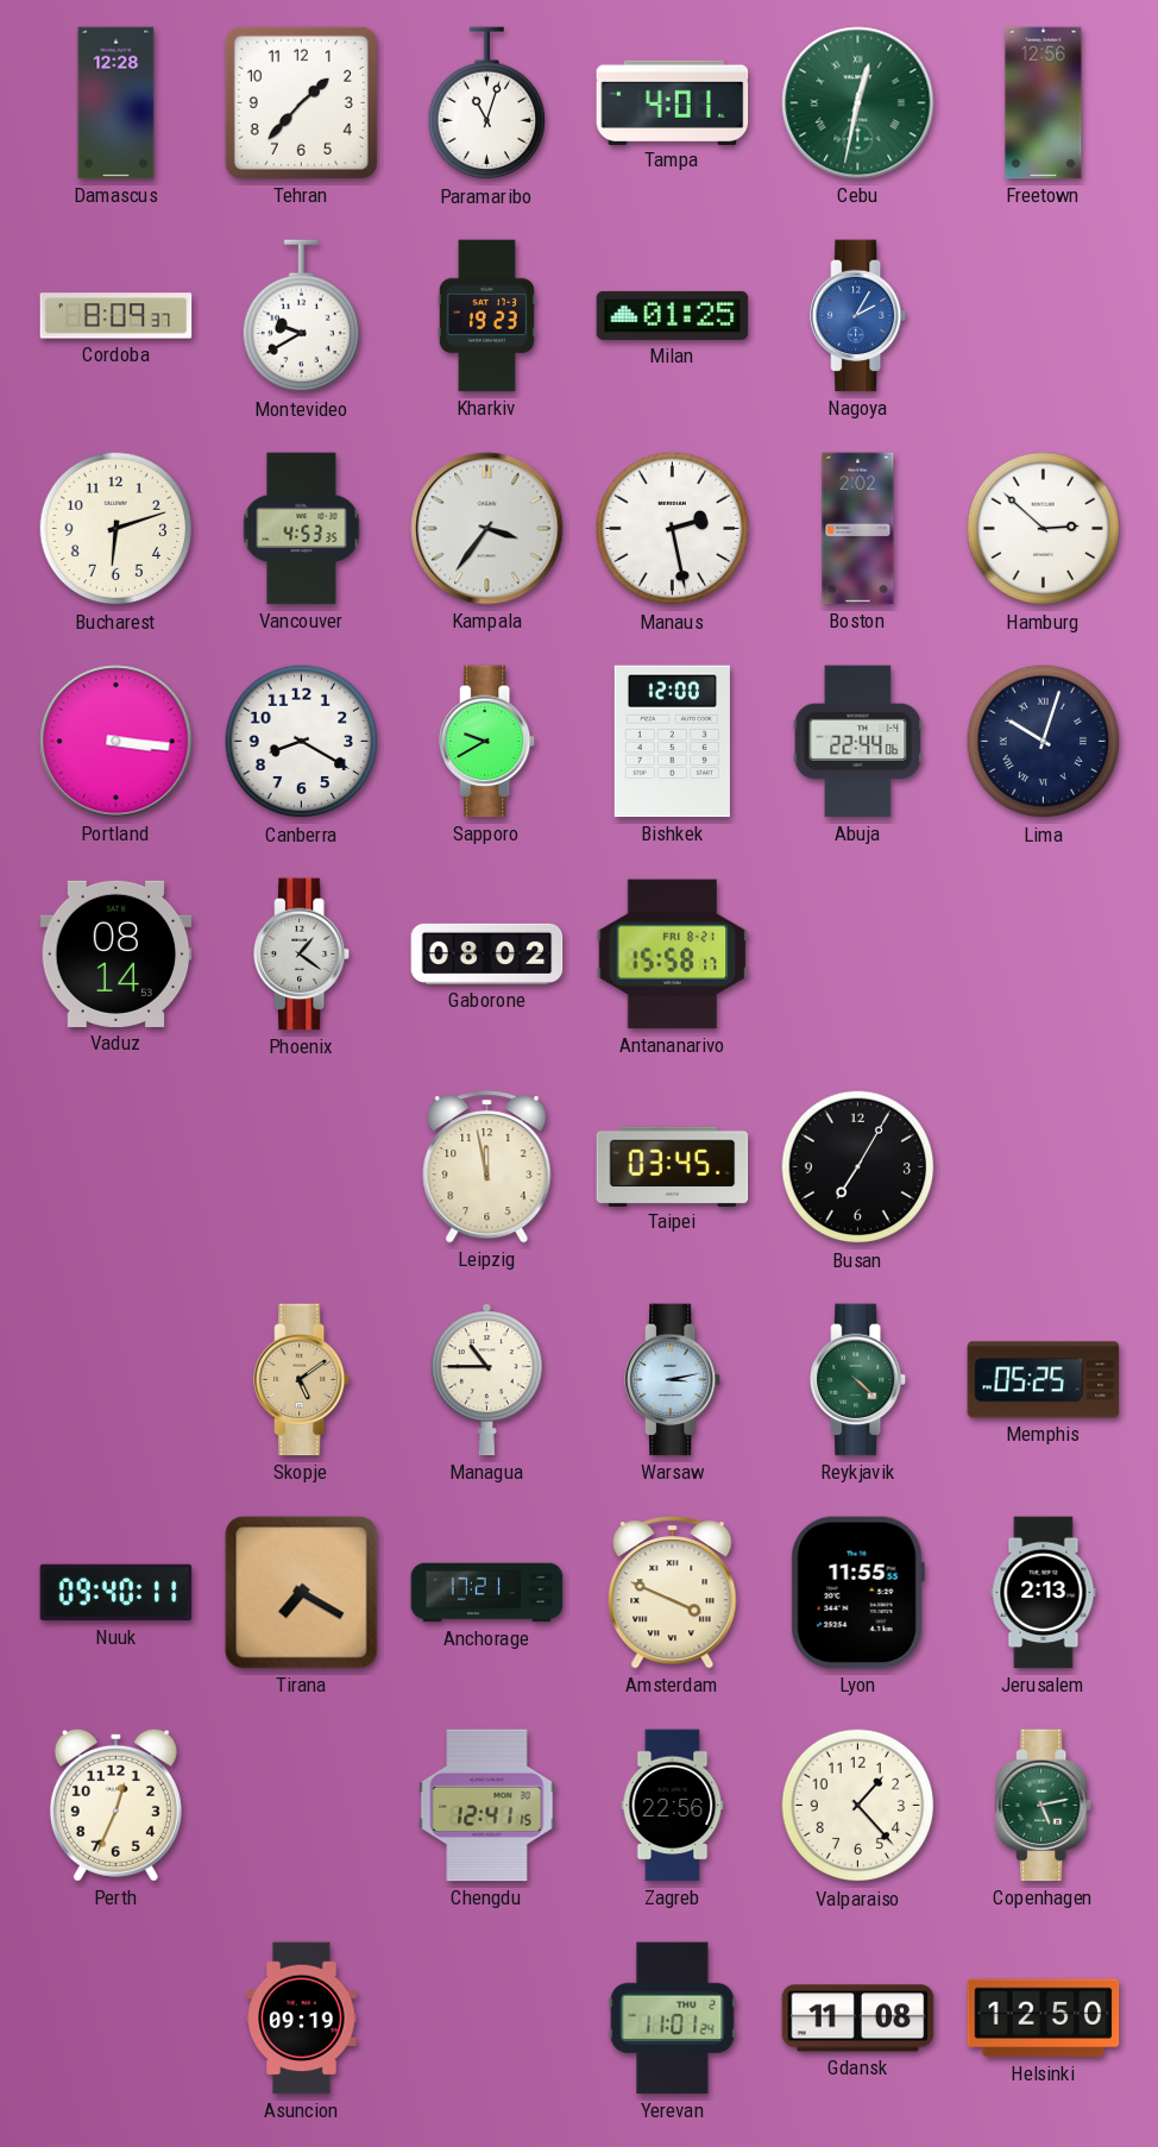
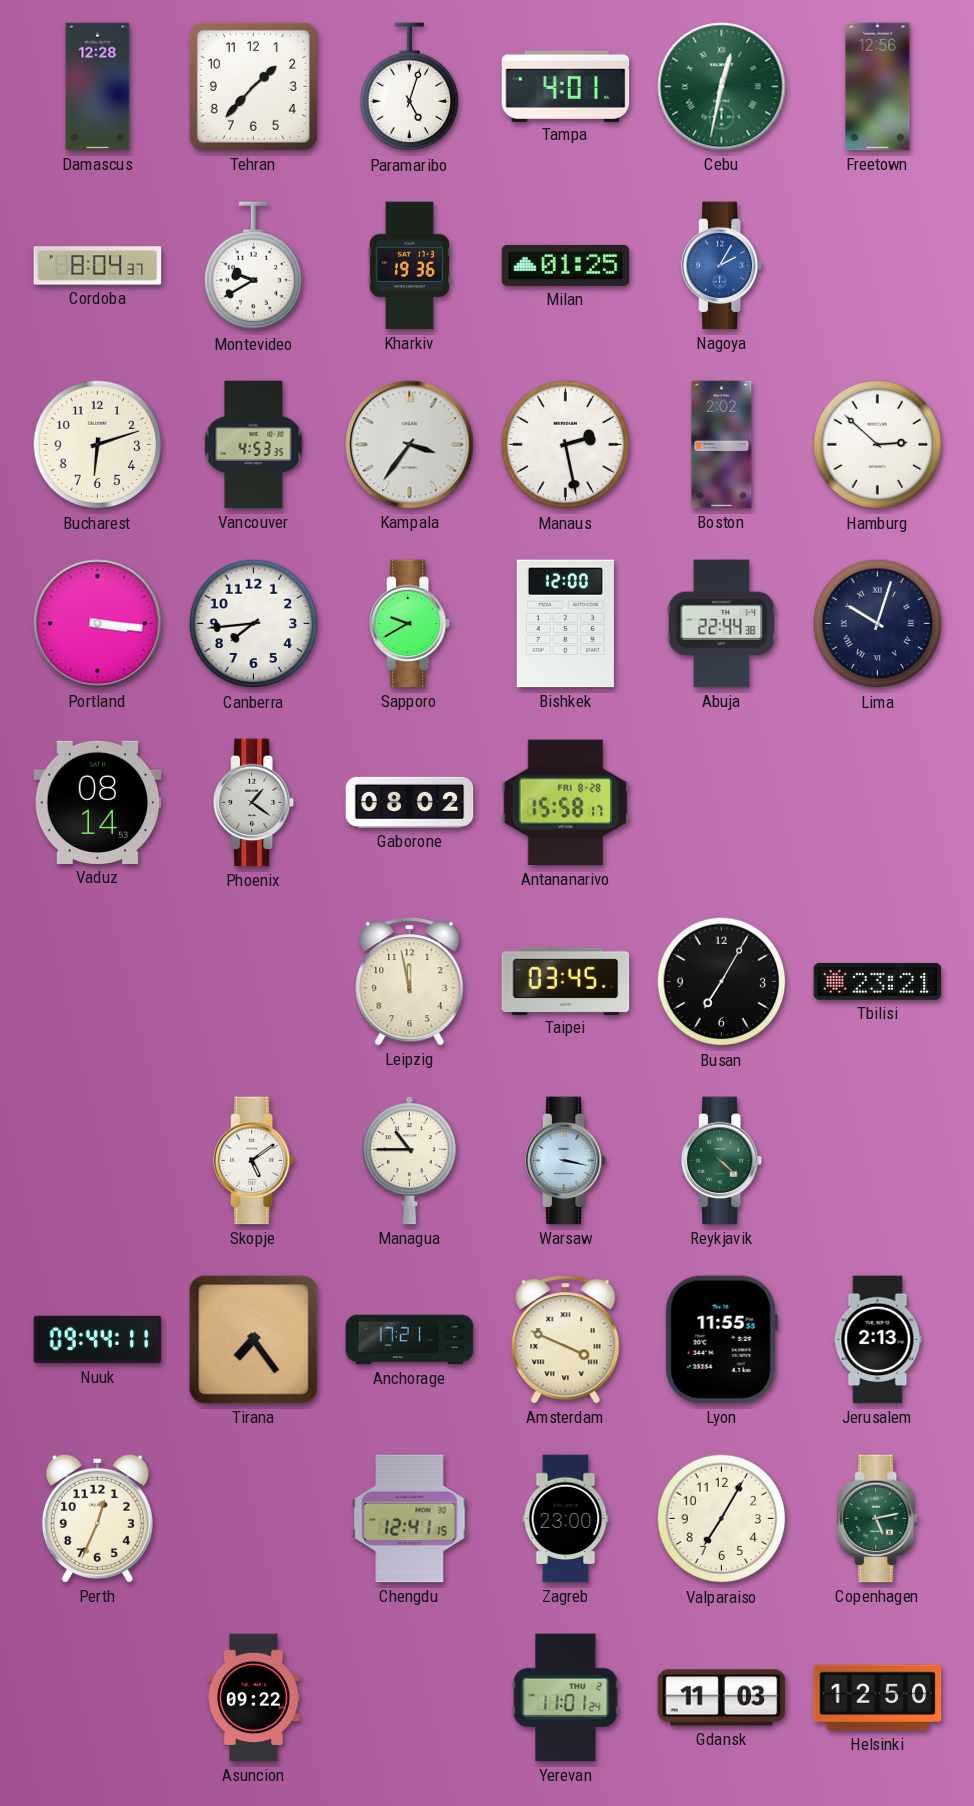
Paramaribo: 11:03 -> 5:03 (410, 87)
Cordoba: 8:09 -> 8:04 (98, 266)
Kharkiv: 19:23 -> 19:36 (409, 266)
Canberra: 8:20 -> 7:44 (254, 624)
Abuja: 22:44:06 -> 22:44:38 (722, 624)
Antananarivo date: FRI 8-21 -> FRI 8-28 (566, 803)
Tbilisi: none -> 23:21 (878, 981)
Skopje dial: champagne -> white (255, 1161)
Warsaw: 3:13 -> 3:17 (567, 1161)
Memphis: 05:25 -> none (1044, 1380)
Nuuk: 09:40 -> 09:44 (98, 1340)
Tirana: 7:20 -> 7:24 (254, 1340)
Zagreb: 22:56 -> 23:00 (566, 1519)
Valparaiso: 1:23 -> 7:05 (722, 1519)
Asuncion: 09:19 -> 09:22 (254, 1698)
Gdansk: 11:08 -> 11:03 (722, 1698)
